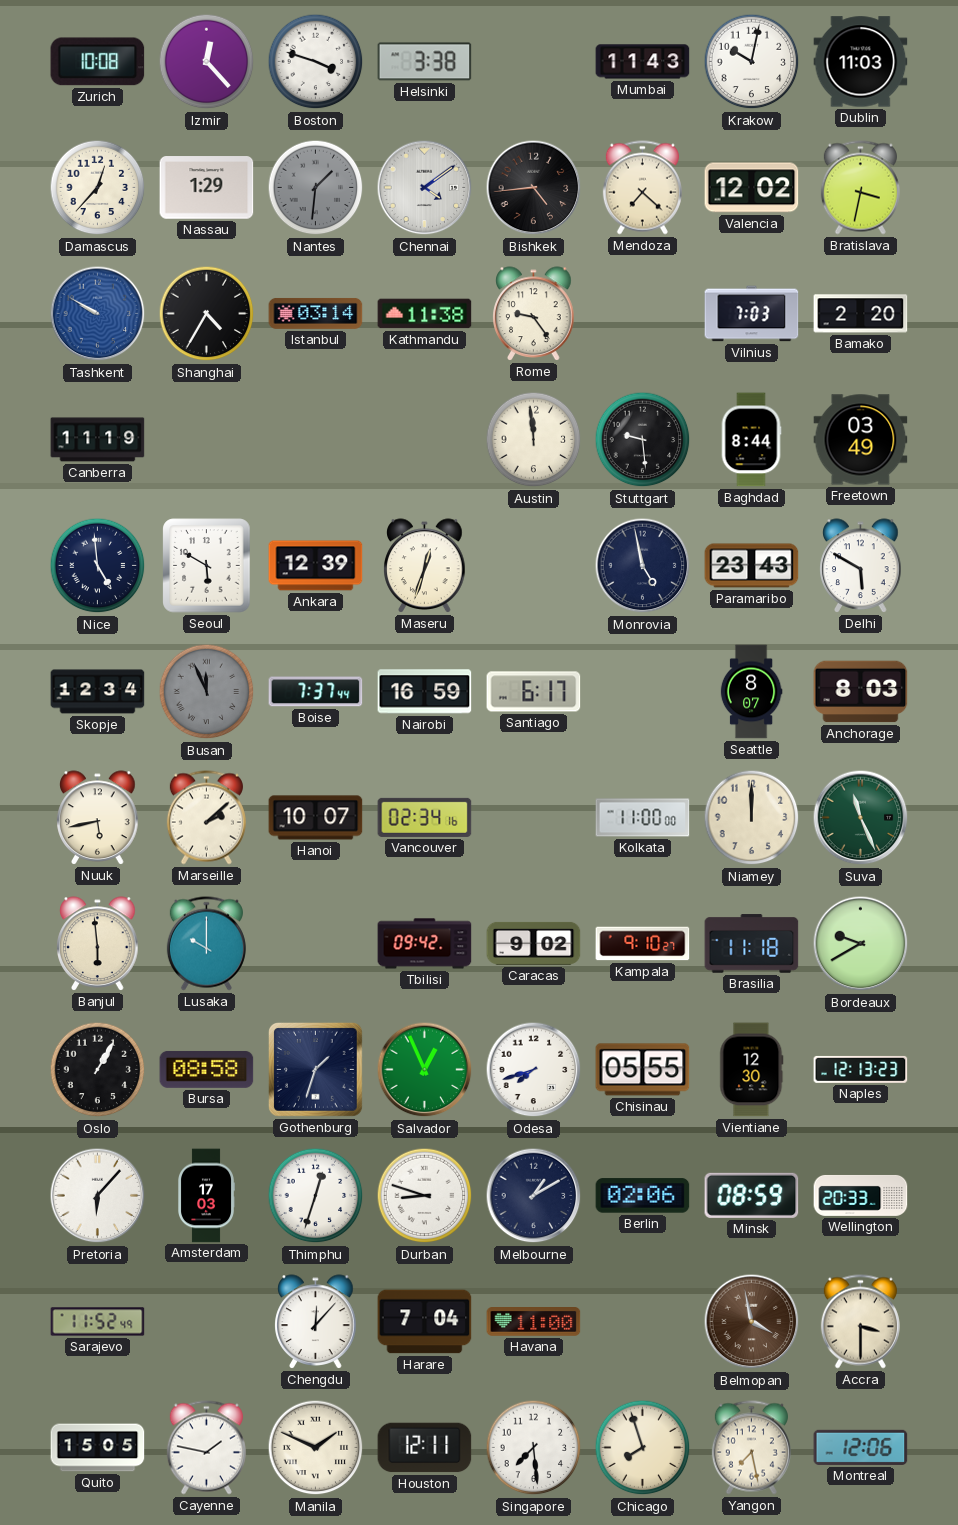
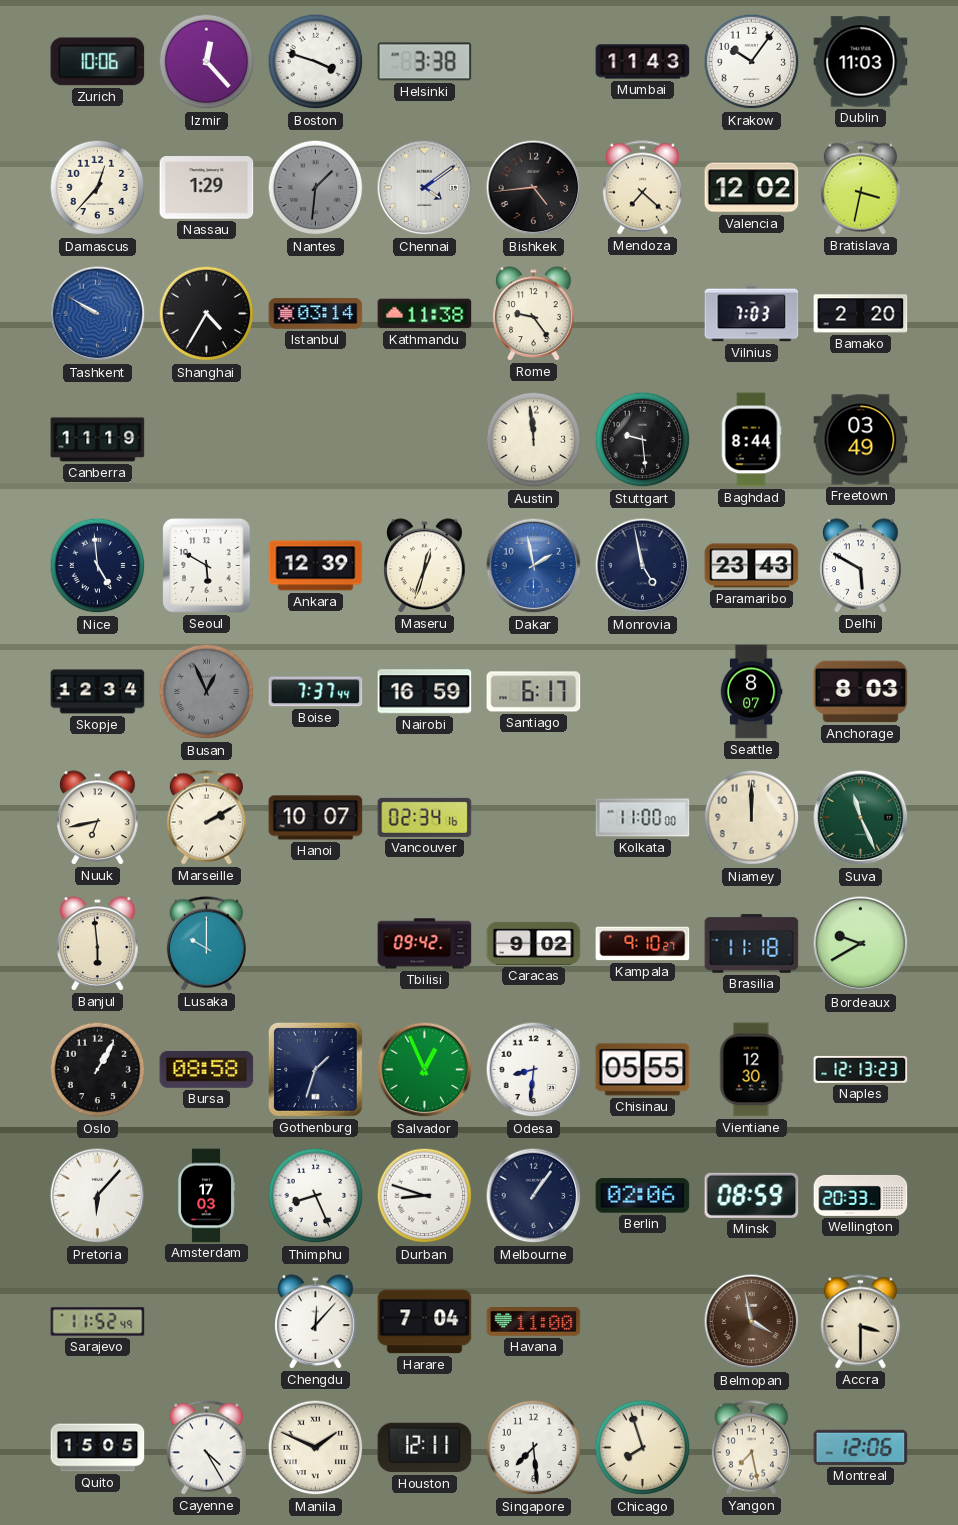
Zurich: 10:08 -> 10:06 (98, 62)
Krakow: 10:02 -> 10:06 (752, 62)
Dakar: none -> 1:58 (534, 566)
Busan: 11:56 -> 12:56 (207, 692)
Nuuk: 5:43 -> 6:43 (98, 818)
Marseille: 2:08 -> 2:10 (206, 818)
Odesa: 7:42 -> 8:31 (534, 1070)
Thimphu: 12:33 -> 8:26 (316, 1196)
Melbourne: 1:10 -> 1:06 (534, 1196)
Cayenne: 1:47 -> 4:25 (206, 1448)
